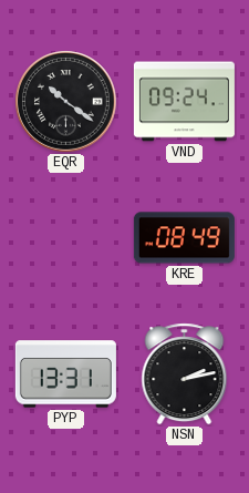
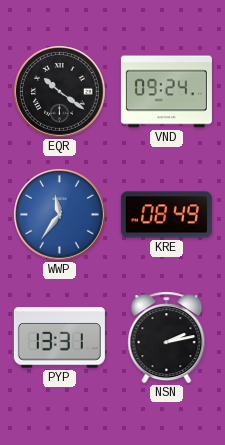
WWP: none -> 11:36 (60, 215)
